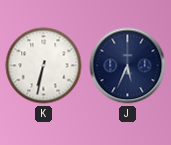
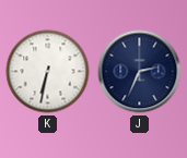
J: 5:34 -> 2:34 (140, 72)
